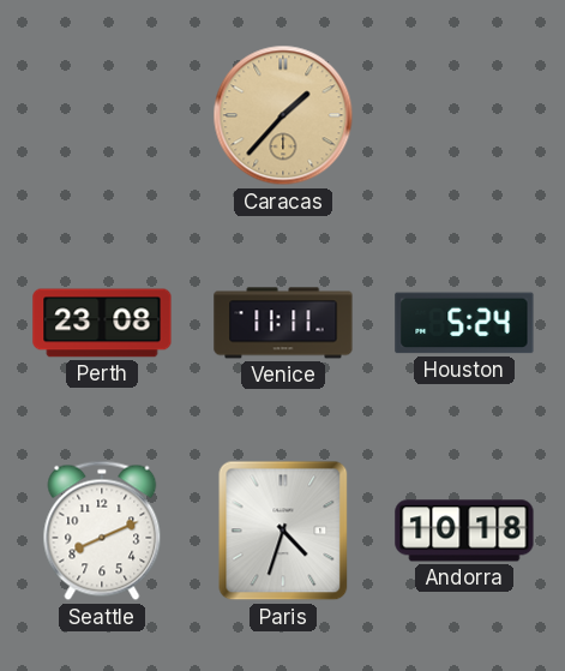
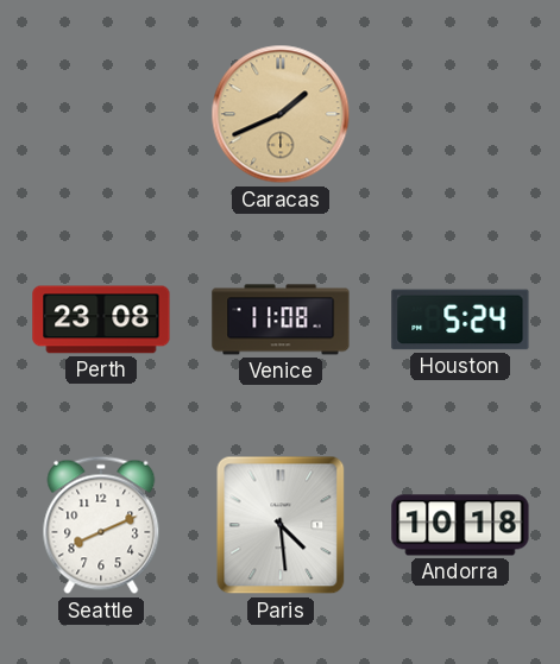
Caracas: 1:37 -> 1:41 (281, 114)
Venice: 11:11 -> 11:08 (281, 320)
Paris: 4:33 -> 4:29 (281, 525)
